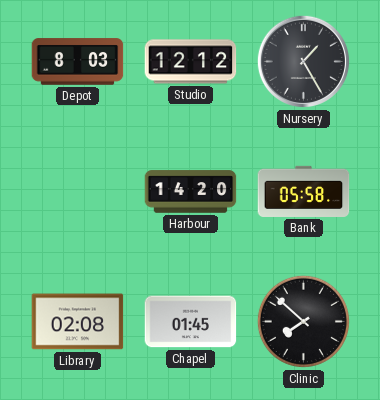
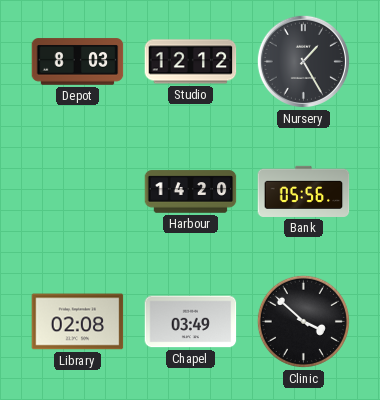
Bank: 05:58 -> 05:56 (304, 191)
Chapel: 01:45 -> 03:49 (191, 322)
Clinic: 7:52 -> 3:52 (303, 321)
